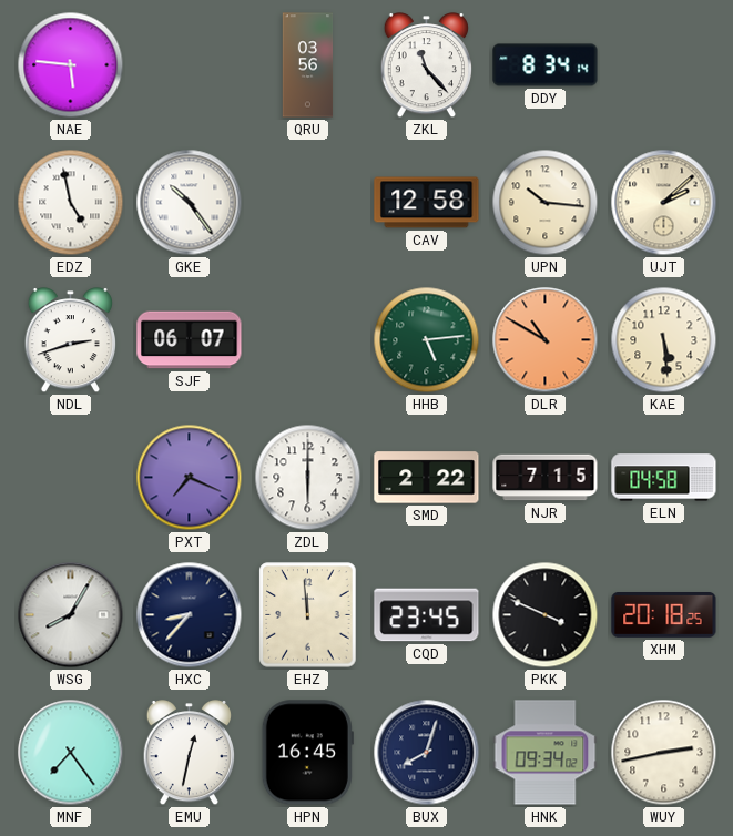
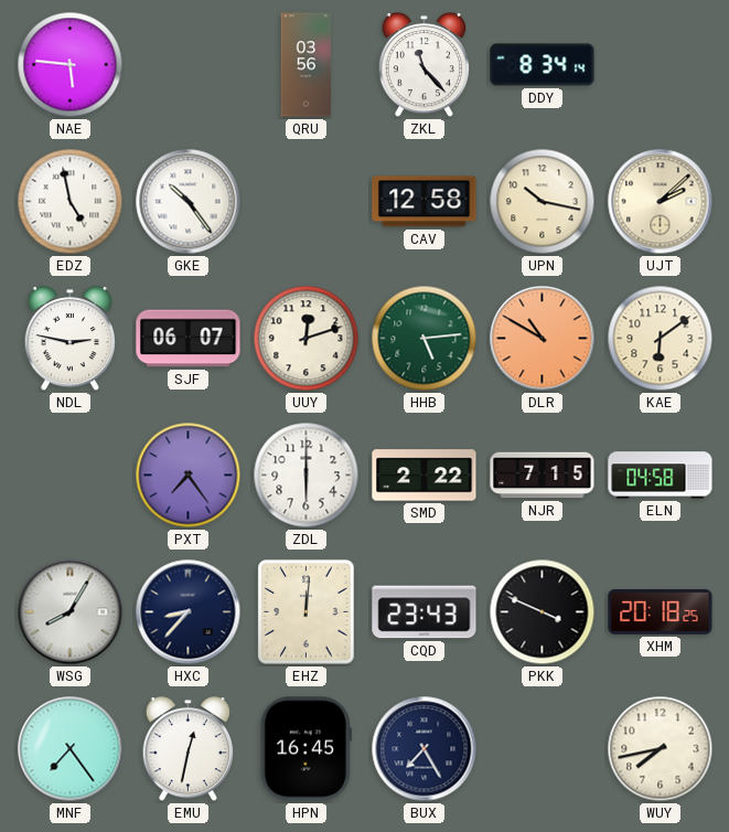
UPN: 10:16 -> 10:17 (543, 202)
NDL: 2:42 -> 2:47 (69, 339)
UUY: none -> 12:12 (307, 339)
KAE: 5:29 -> 6:09 (661, 339)
PXT: 7:19 -> 7:24 (189, 476)
EHZ: 11:59 -> 12:01 (307, 612)
CQD: 23:45 -> 23:43 (425, 612)
BUX: 8:03 -> 7:25 (425, 749)
HNK: 09:34 -> none (546, 753)
WUY: 2:43 -> 7:43 (661, 749)
